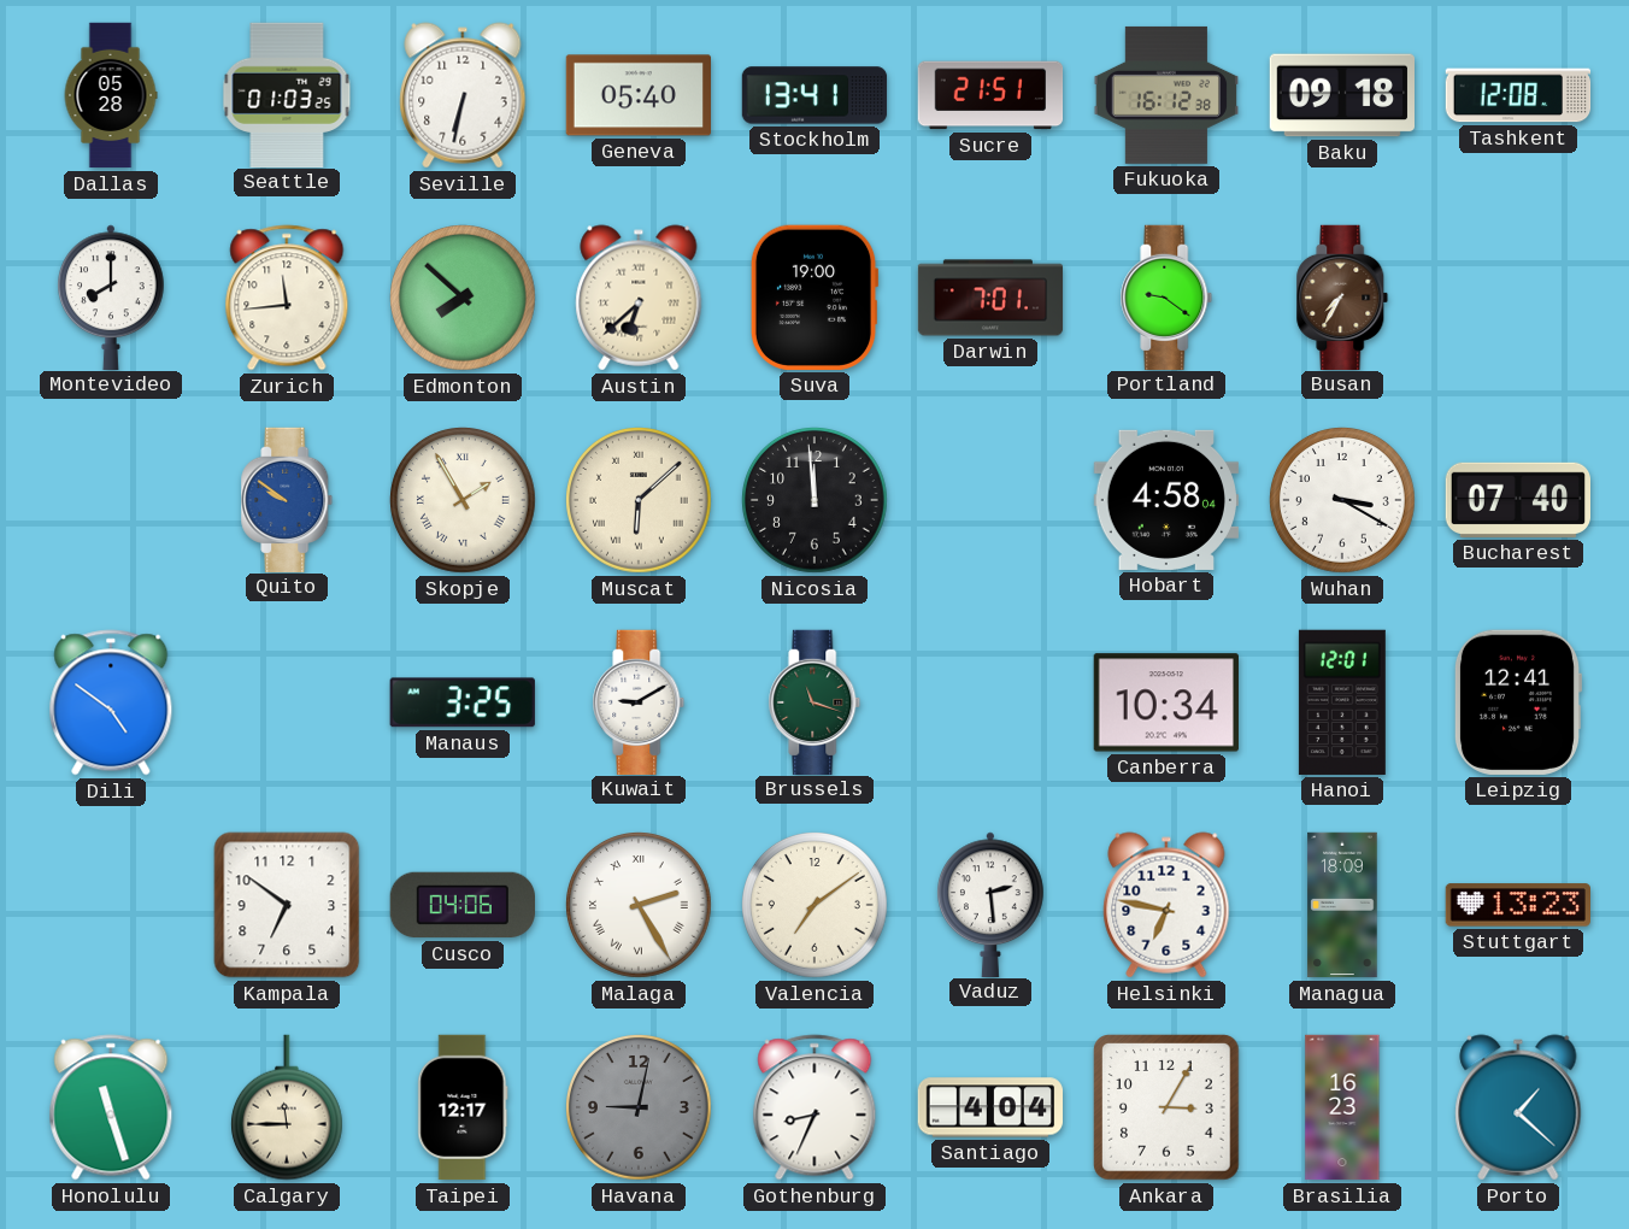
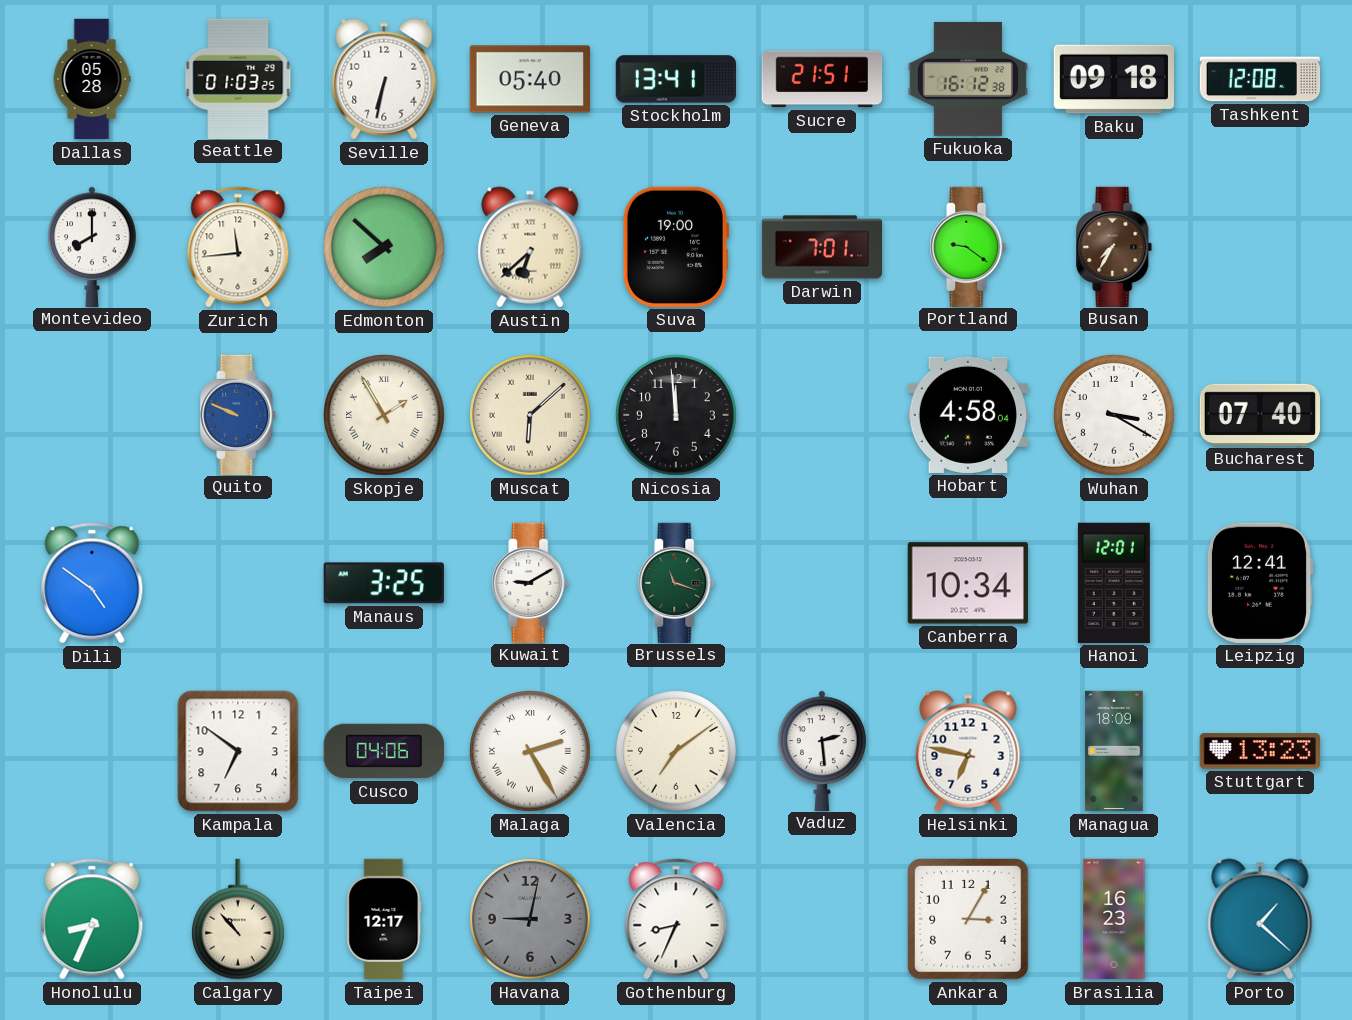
Quito: 9:51 -> 9:49 (238, 414)
Honolulu: 11:27 -> 8:34 (92, 919)
Calgary: 11:45 -> 10:53 (238, 919)
Santiago: 4:04 -> none (990, 1107)
